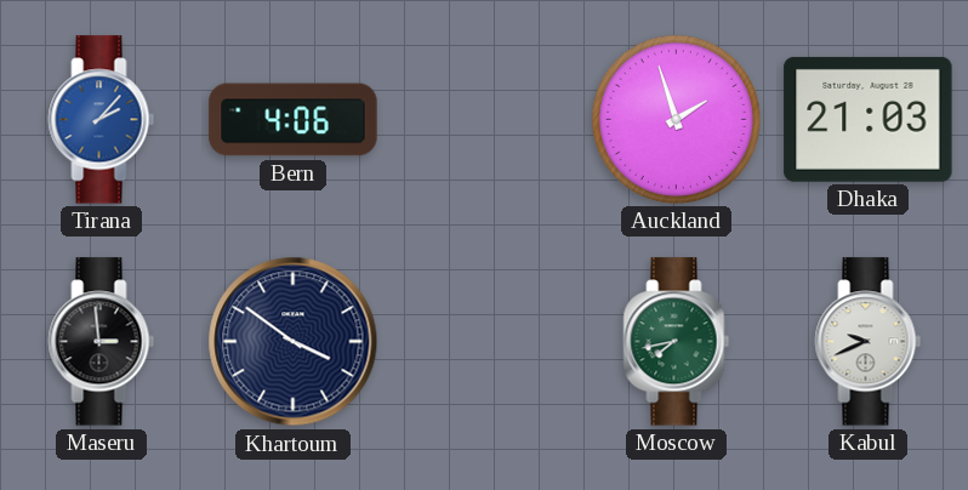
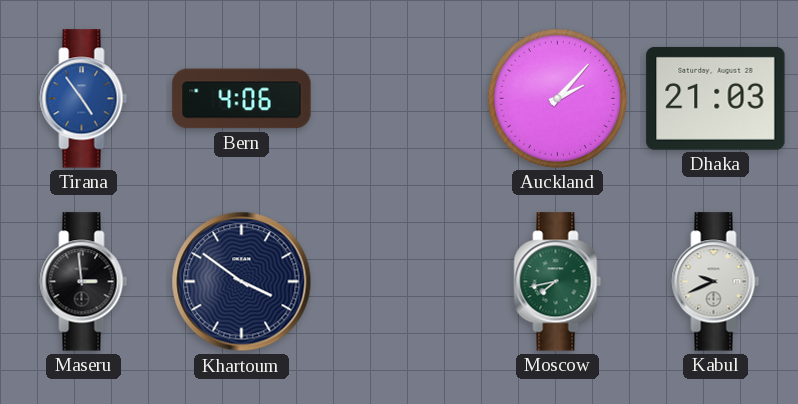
Tirana: 2:07 -> 4:54 (84, 99)
Auckland: 1:57 -> 2:07 (557, 98)
